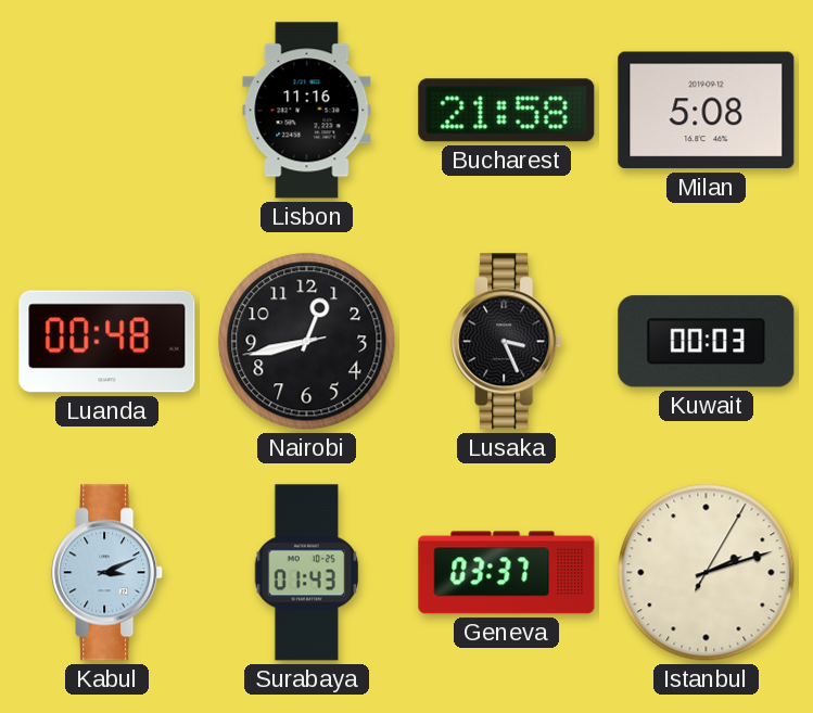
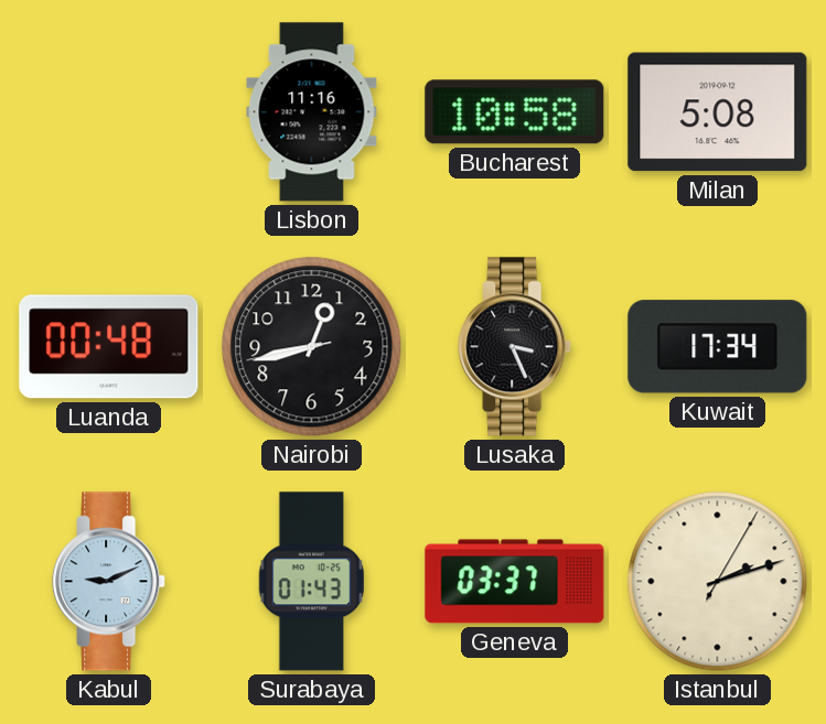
Bucharest: 21:58 -> 10:58 (515, 112)
Kuwait: 00:03 -> 17:34 (718, 347)
Kabul: 3:11 -> 9:11 (109, 582)
